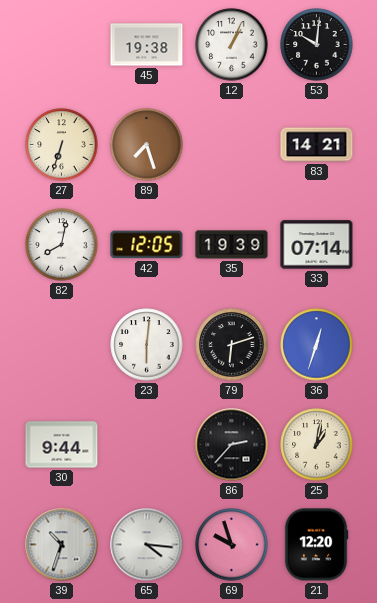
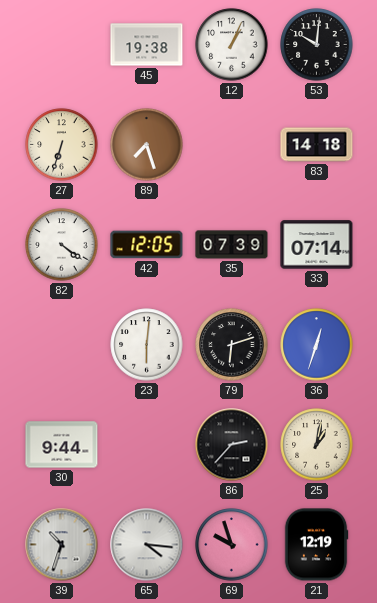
83: 14:21 -> 14:18 (317, 145)
82: 8:02 -> 4:21 (62, 245)
35: 19:39 -> 07:39 (232, 245)
21: 12:20 -> 12:19 (316, 545)
